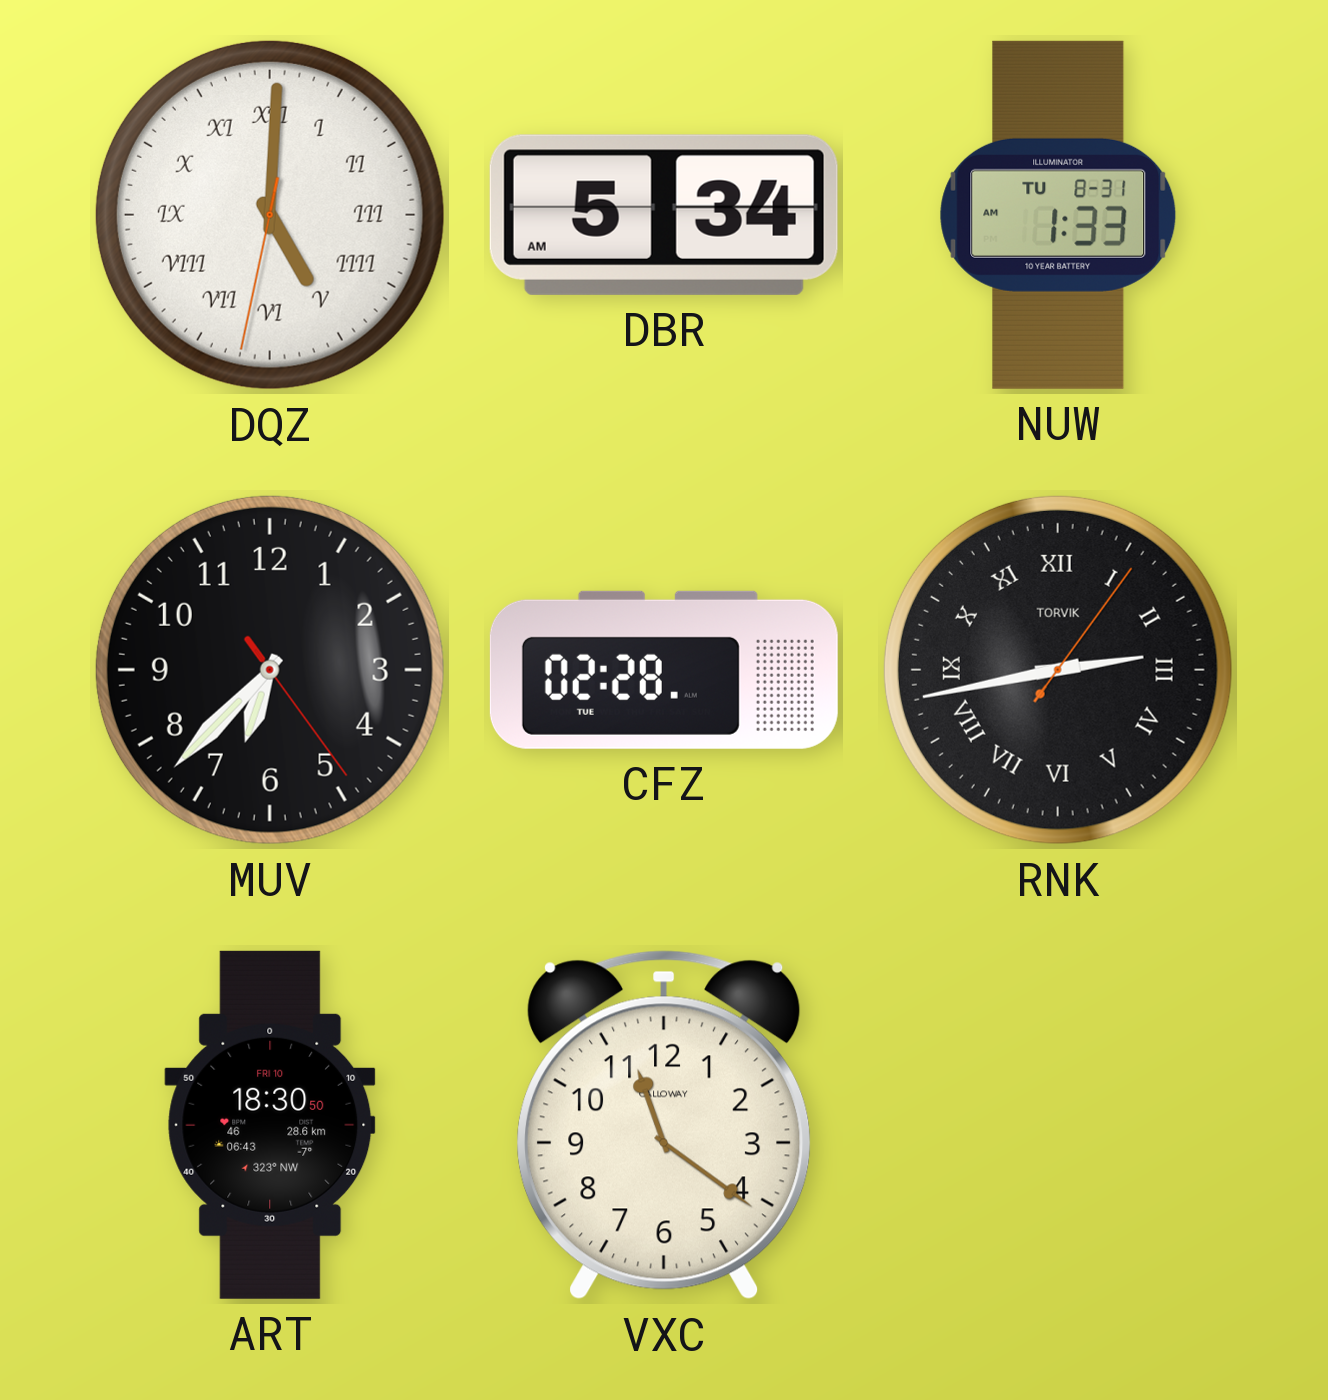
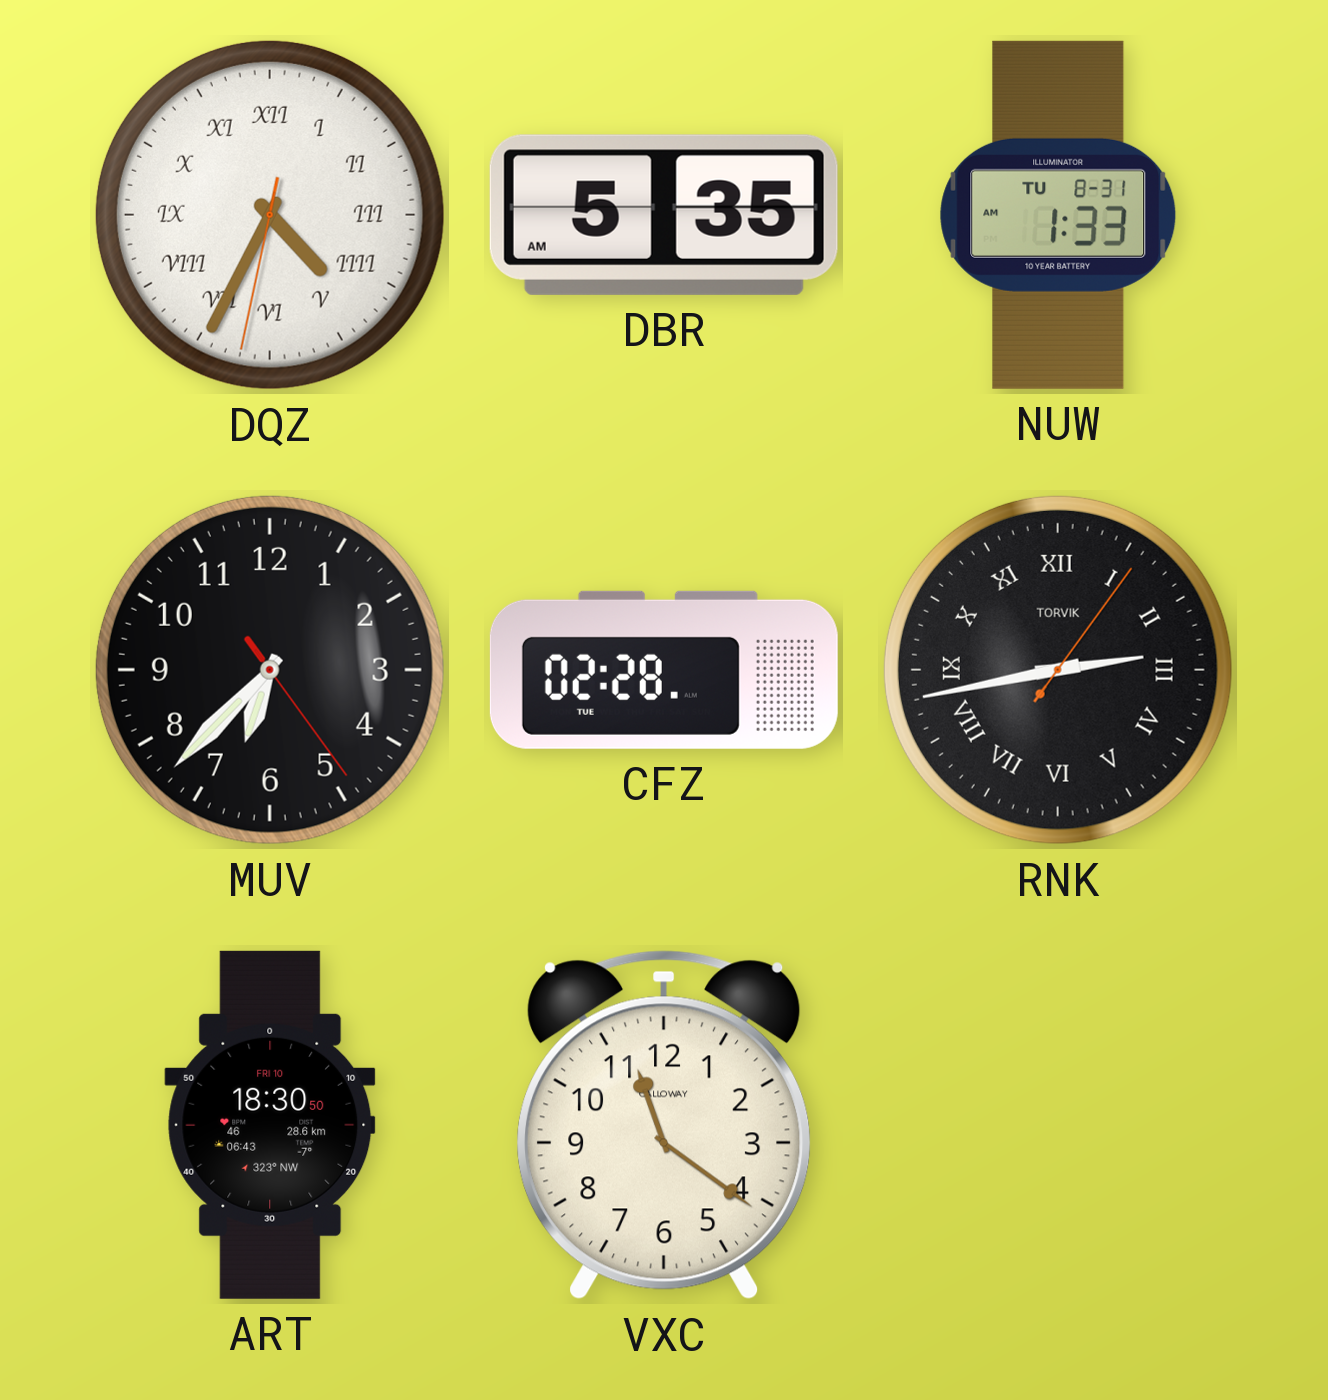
DQZ: 5:00 -> 4:34 (270, 215)
DBR: 5:34 -> 5:35 (664, 215)
